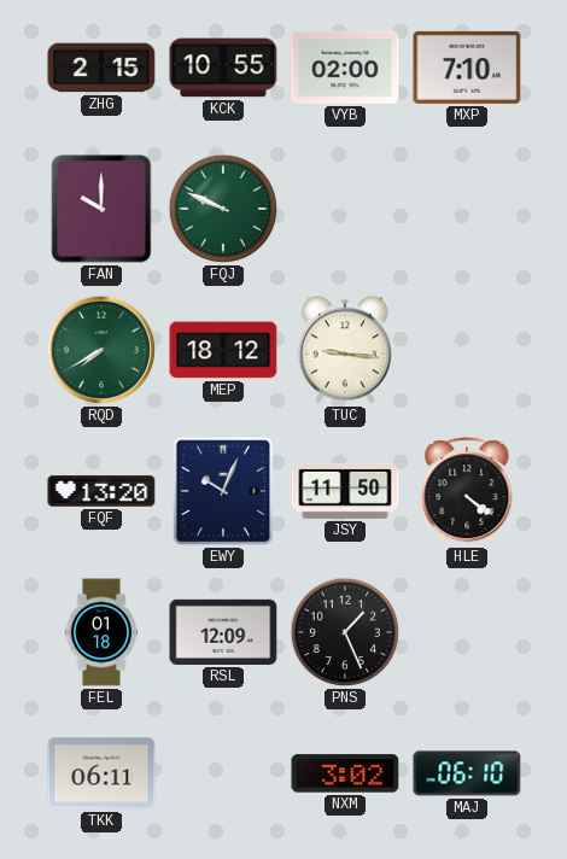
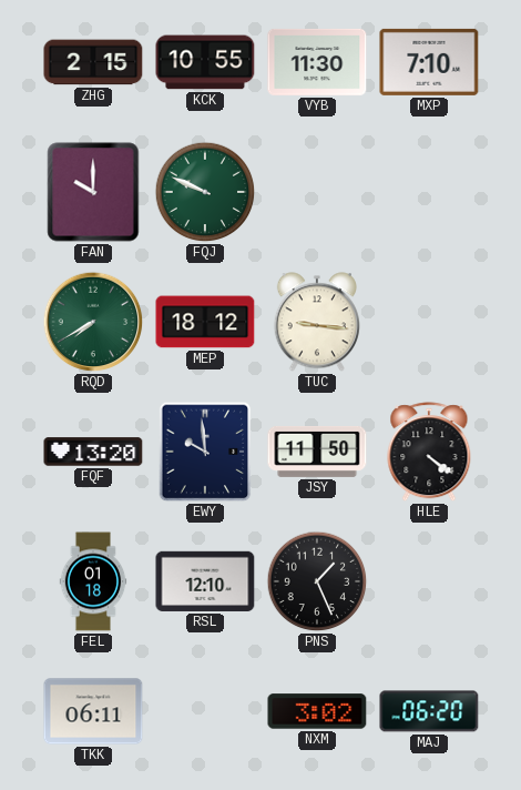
VYB: 02:00 -> 11:30 (317, 62)
EWY: 10:04 -> 9:59 (205, 452)
RSL: 12:09 -> 12:10 (205, 581)
MAJ: 06:10 -> 06:20 (429, 711)
